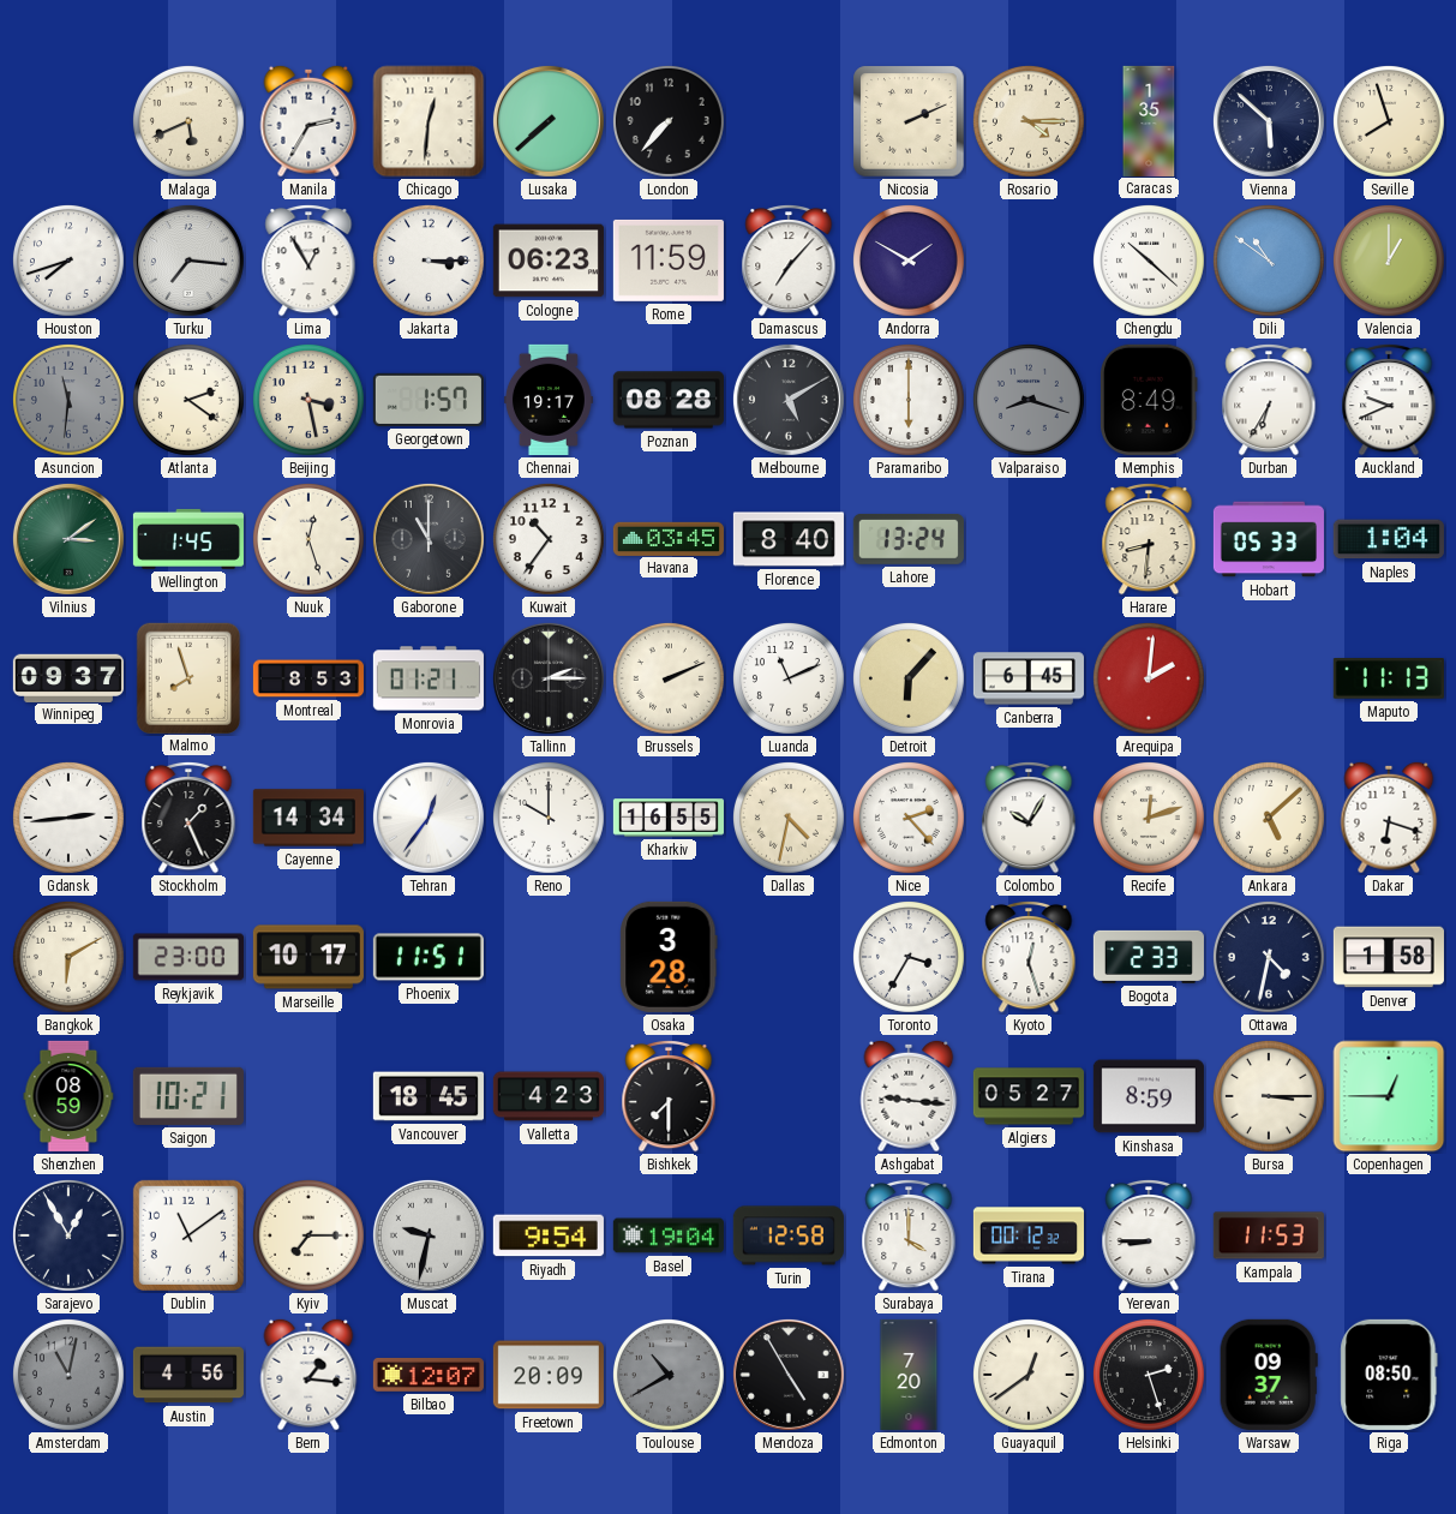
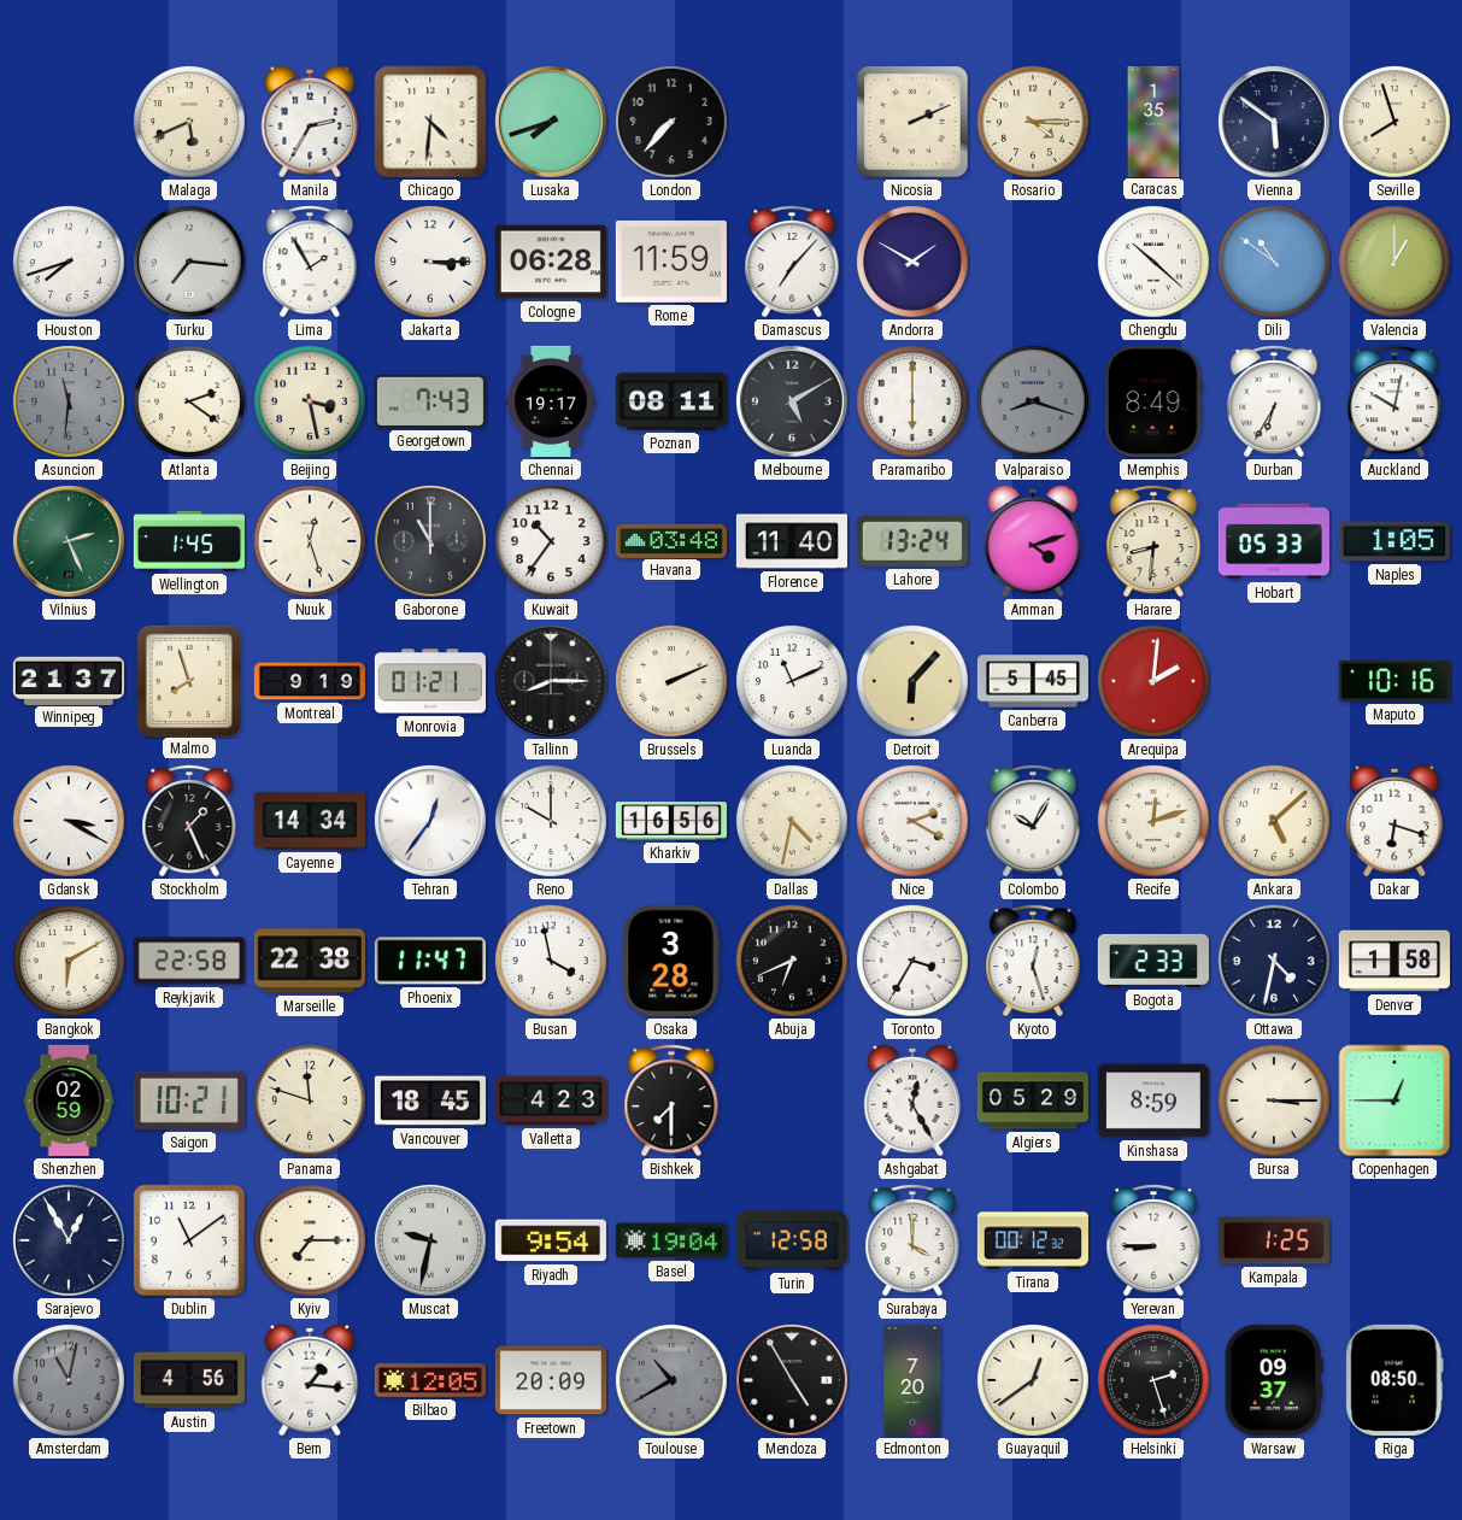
Chicago: 12:31 -> 4:31 (430, 122)
Lusaka: 7:38 -> 7:42 (551, 122)
Vienna: 5:52 -> 5:51 (1274, 122)
Lima: 12:55 -> 1:55 (310, 262)
Cologne: 06:23 -> 06:28 (551, 262)
Georgetown: 1:57 -> 7:43 (430, 401)
Poznan: 08:28 -> 08:11 (671, 401)
Auckland: 9:41 -> 10:02 (1395, 401)
Vilnius: 3:09 -> 2:26 (69, 541)
Havana: 03:45 -> 03:48 (671, 540)
Florence: 8:40 -> 11:40 (792, 541)
Amman: none -> 4:12 (1033, 541)
Naples: 1:04 -> 1:05 (1395, 541)
Winnipeg: 09:37 -> 21:37 (69, 680)
Montreal: 8:53 -> 9:19 (310, 681)
Tallinn: 2:15 -> 8:15 (551, 681)
Canberra: 6:45 -> 5:45 (1033, 681)
Maputo: 11:13 -> 10:16 (1395, 682)
Gdansk: 2:44 -> 3:20 (69, 821)
Kharkiv: 16:55 -> 16:56 (671, 821)
Nice: 2:23 -> 2:20 (912, 821)
Reykjavik: 23:00 -> 22:58 (189, 961)
Marseille: 10:17 -> 22:38 (310, 961)
Phoenix: 11:51 -> 11:47 (430, 961)
Busan: none -> 3:58 (551, 961)
Abuja: none -> 6:41 (792, 961)
Shenzhen: 08:59 -> 02:59 (69, 1101)
Panama: none -> 11:48 (310, 1101)
Ashgabat: 9:16 -> 12:25 (912, 1101)
Algiers: 05:27 -> 05:29 (1033, 1101)
Kampala: 11:53 -> 1:25 (1274, 1240)
Bilbao: 12:07 -> 12:05 (430, 1380)
